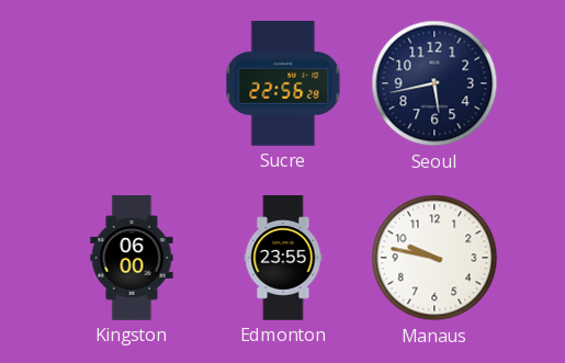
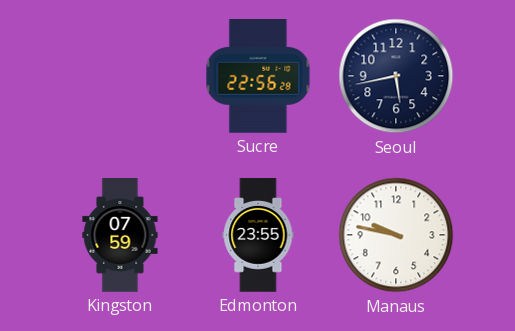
Kingston: 06:00 -> 07:59 (120, 235)
